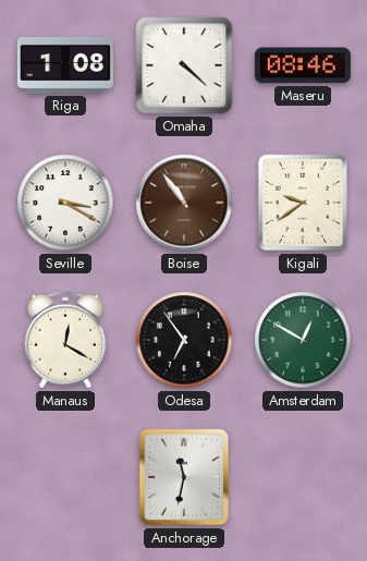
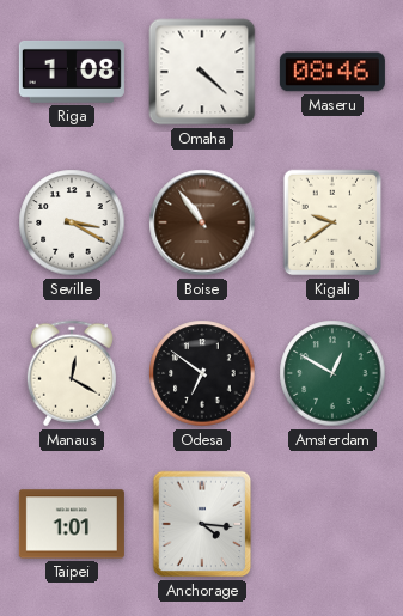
Odesa: 6:54 -> 6:51 (202, 373)
Taipei: none -> 1:01 (72, 524)
Anchorage: 11:32 -> 4:16 (202, 524)
